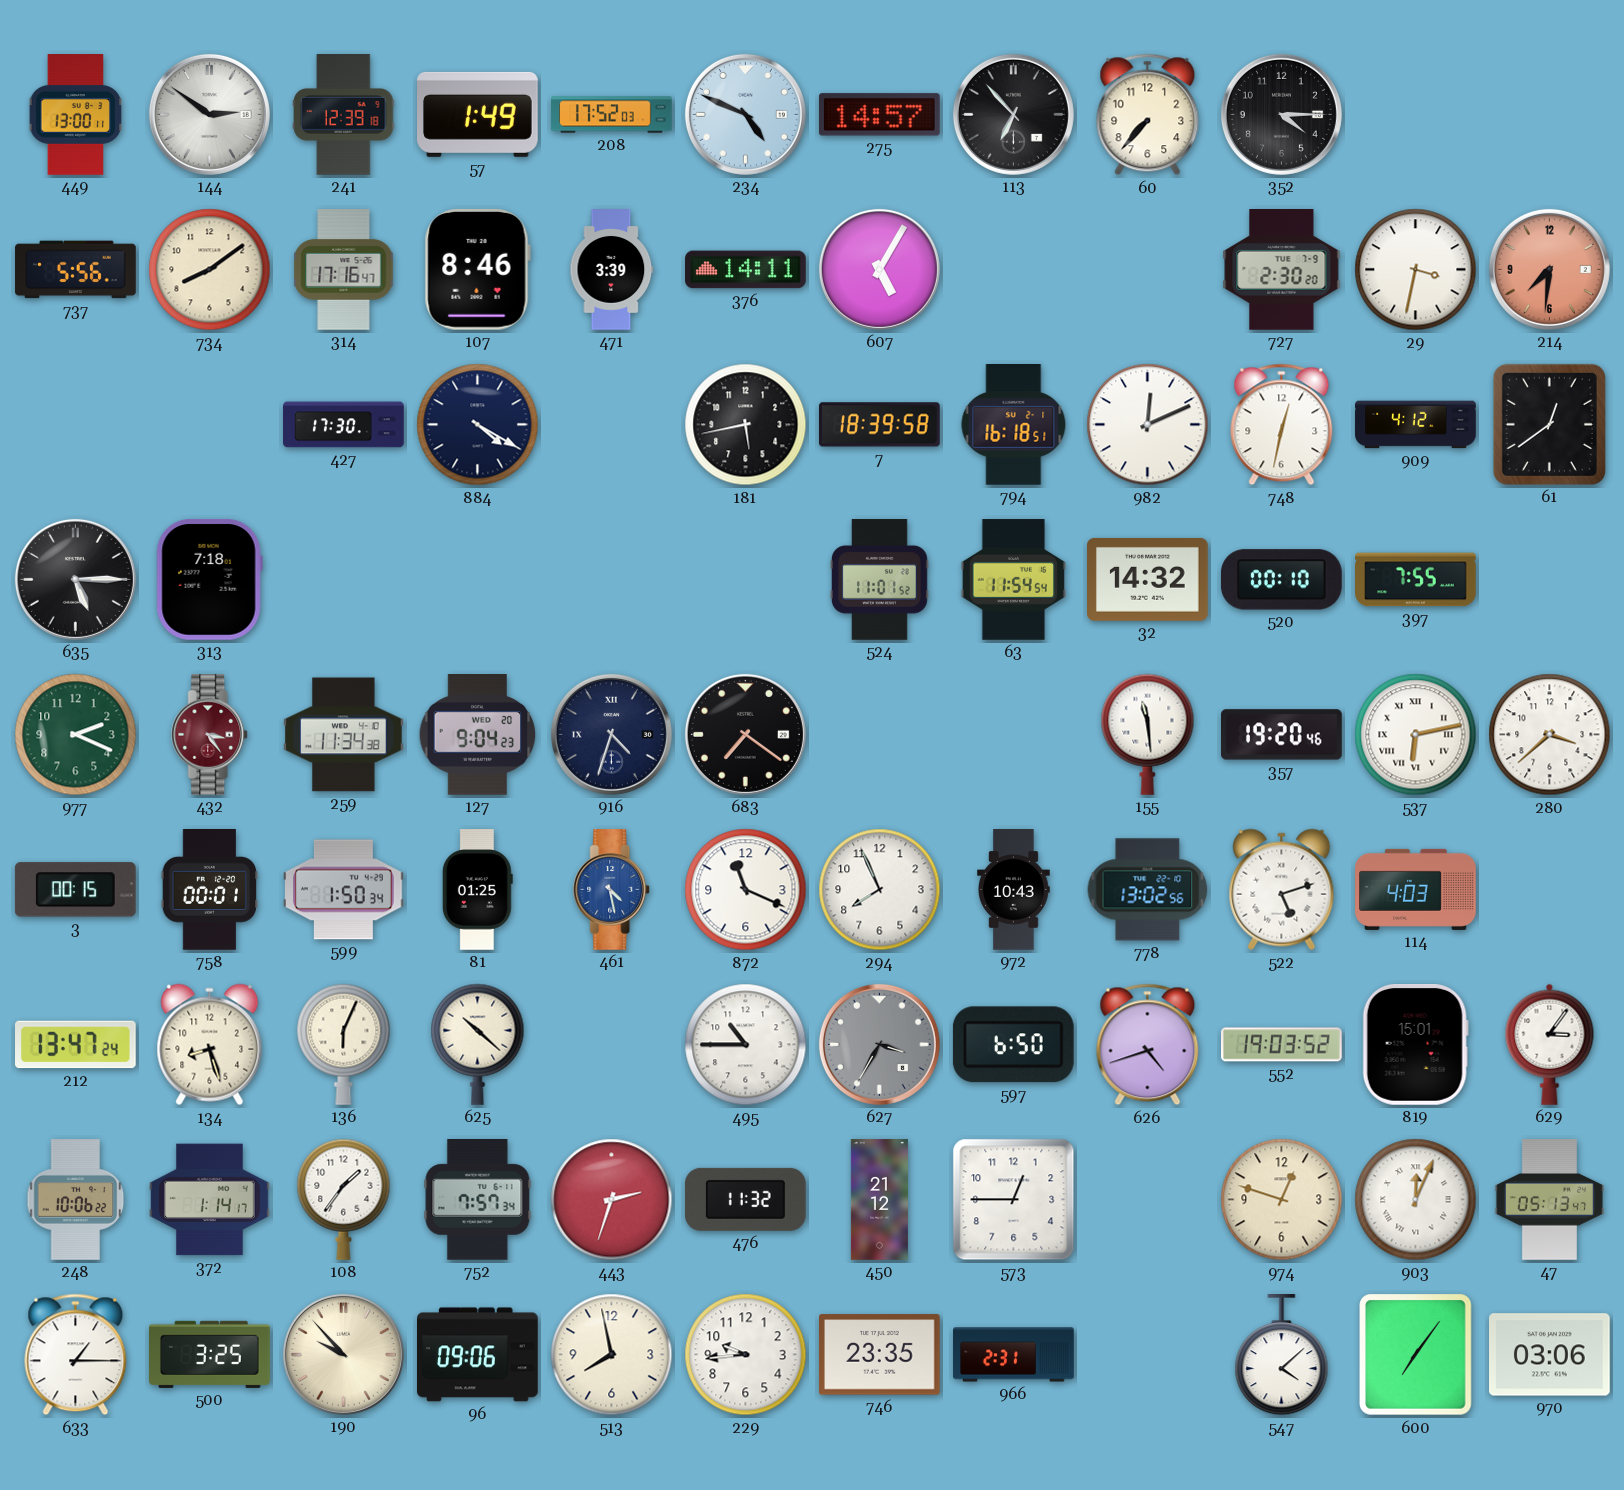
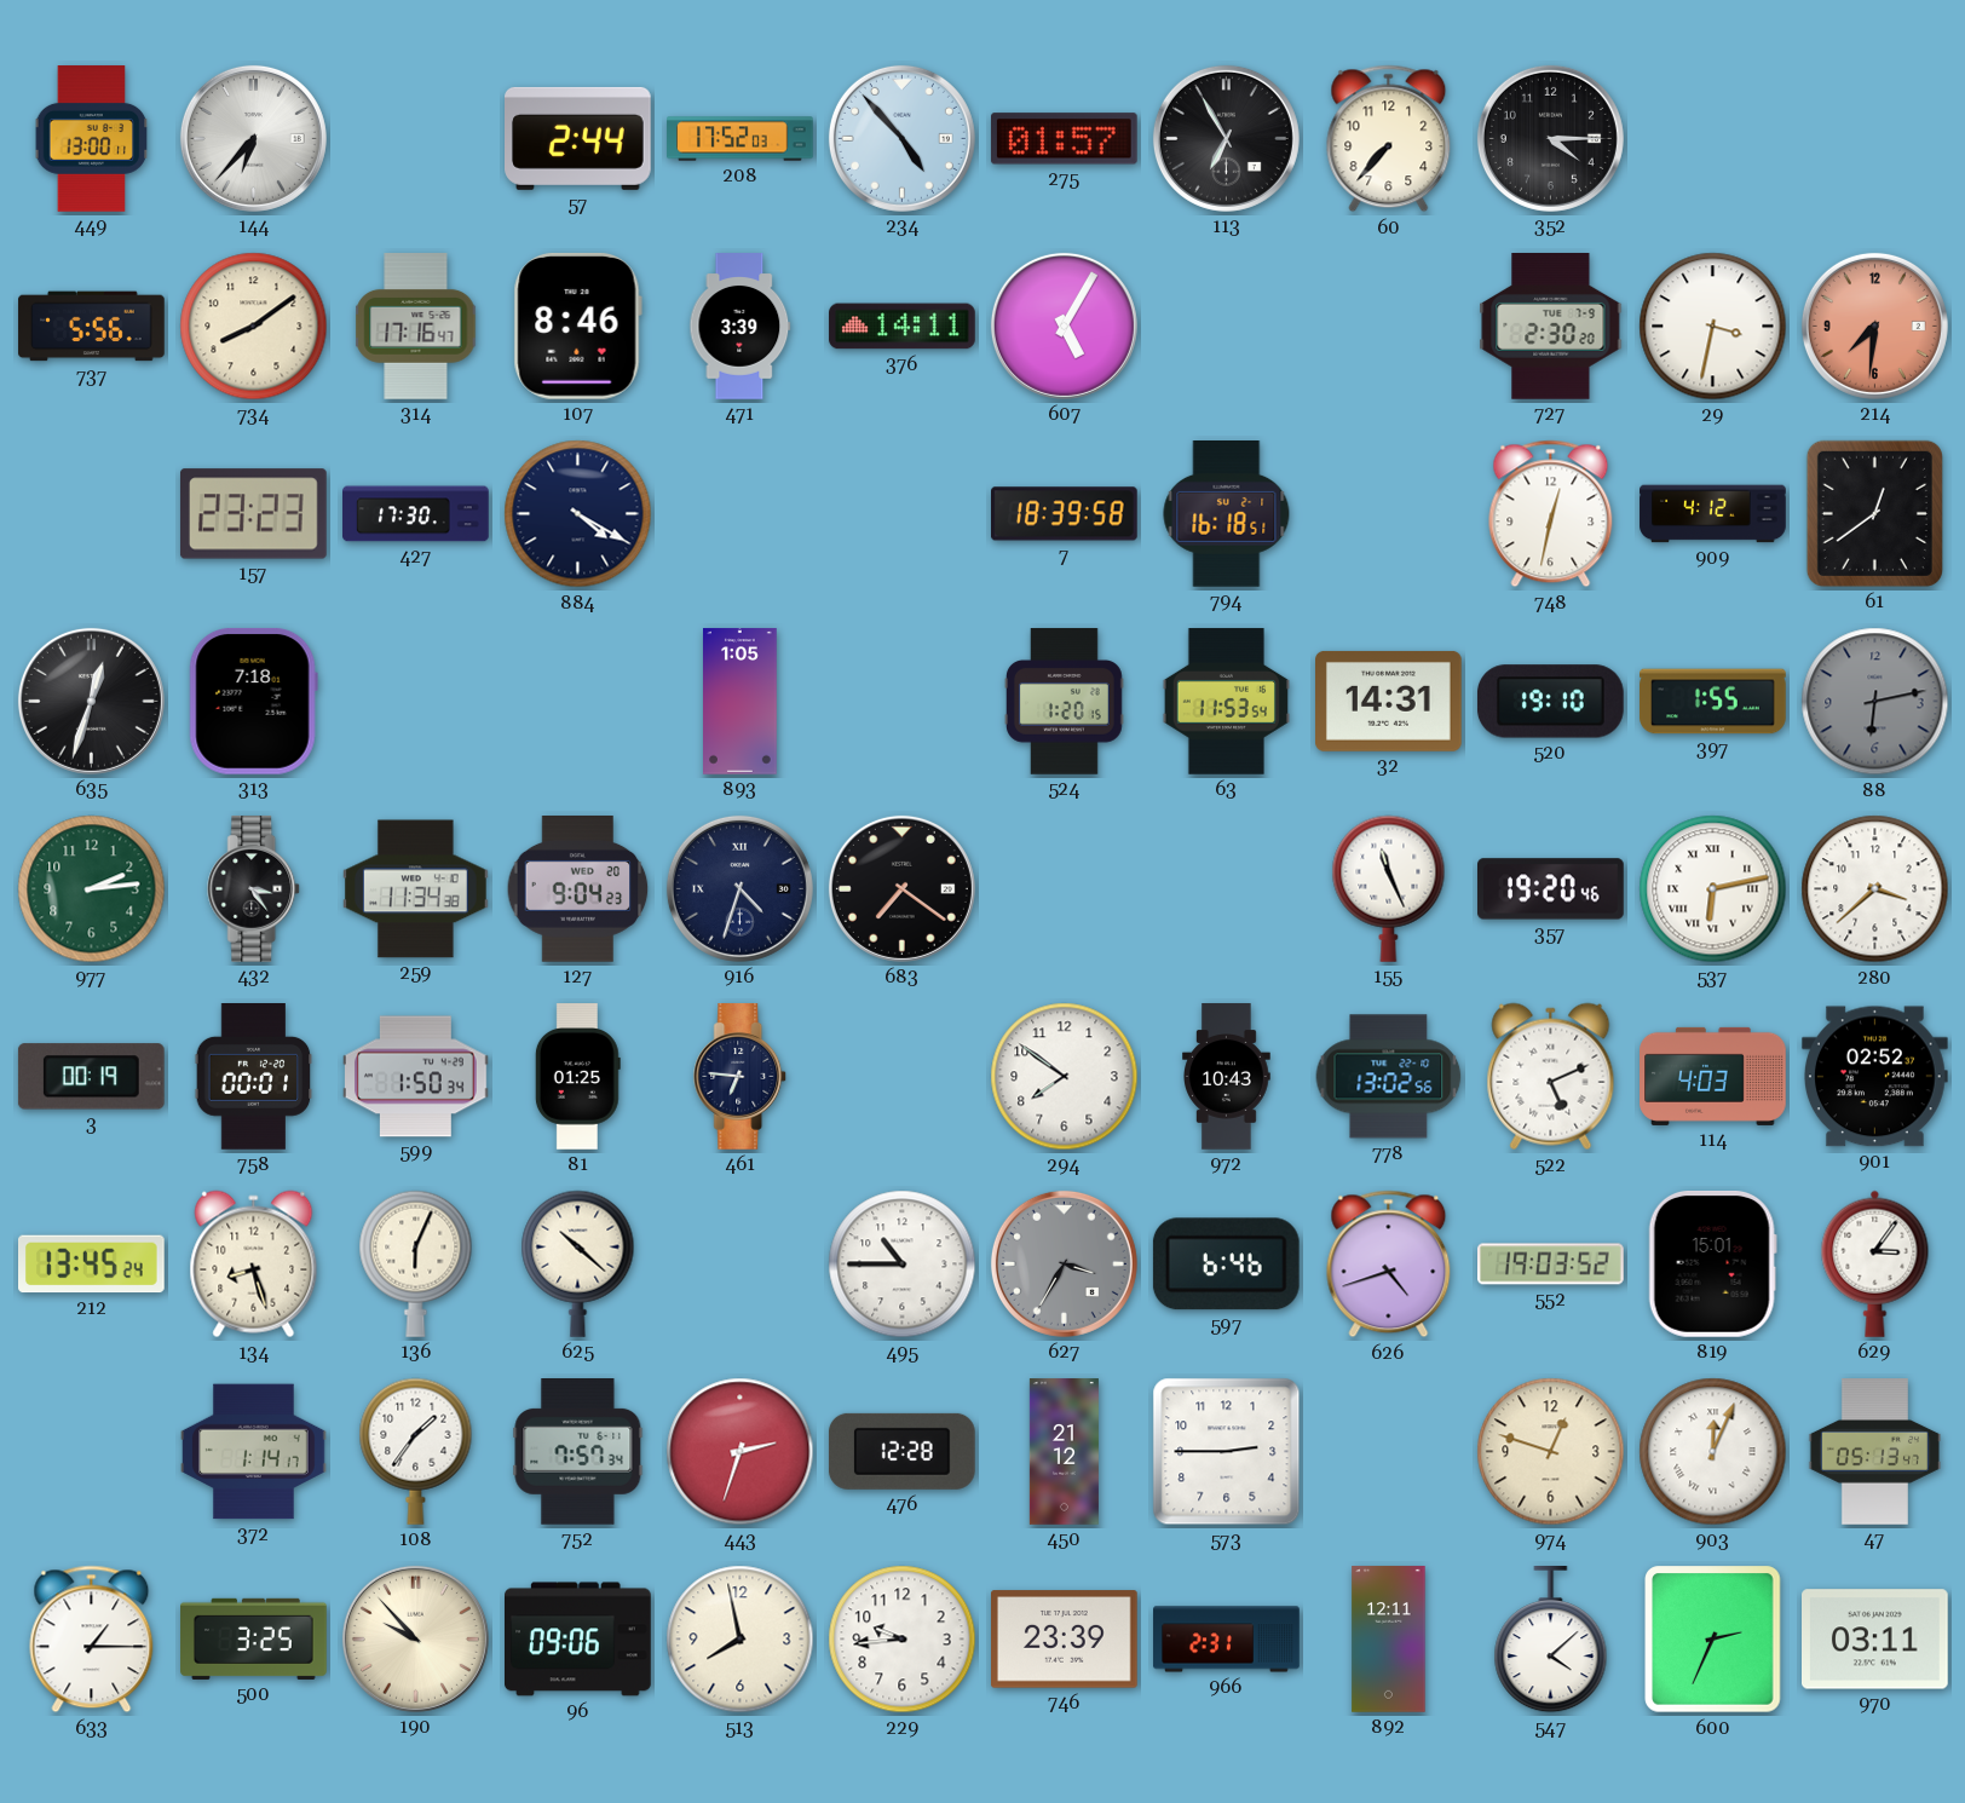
144: 2:51 -> 6:37 (253, 138)
241: 12:39 -> none (344, 115)
57: 1:49 -> 2:44 (578, 138)
234: 4:49 -> 4:53 (901, 138)
275: 14:57 -> 01:57 (1064, 139)
113: 6:53 -> 6:55 (1226, 138)
157: none -> 23:23 (254, 514)
181: 5:43 -> none (746, 425)
982: 12:11 -> none (1148, 425)
635: 5:15 -> 12:33 (91, 701)
893: none -> 1:05 (741, 702)
524: 11:01 -> 1:20 (1064, 702)
63: 11:54 -> 11:53 (1226, 702)
32: 14:32 -> 14:31 (1389, 701)
520: 00:10 -> 19:10 (1550, 702)
397: 7:55 -> 1:55 (1713, 702)
88: none -> 6:13 (1875, 702)
977: 2:19 -> 2:14 (92, 889)
432 dial: burgundy -> black (254, 889)
155: 11:29 -> 11:26 (1389, 888)
3: 00:15 -> 00:19 (91, 1077)
461: 4:28 -> 6:46 (741, 1077)
461 dial: blue -> navy (741, 1077)
872: 11:19 -> none (746, 890)
294: 7:56 -> 7:51 (1065, 1077)
522: 5:12 -> 5:11 (1551, 1077)
901: none -> 02:52 (1874, 1077)
212: 13:47 -> 13:45 (92, 1265)
597: 6:50 -> 6:46 (1226, 1265)
248: 10:06 -> none (76, 1200)
476: 11:32 -> 12:28 (901, 1451)
573: 12:45 -> 2:45 (1227, 1452)
746: 23:35 -> 23:39 (1065, 1640)
892: none -> 12:11 (1389, 1640)
600: 7:06 -> 2:34 (1713, 1640)
970: 03:06 -> 03:11 (1875, 1640)
